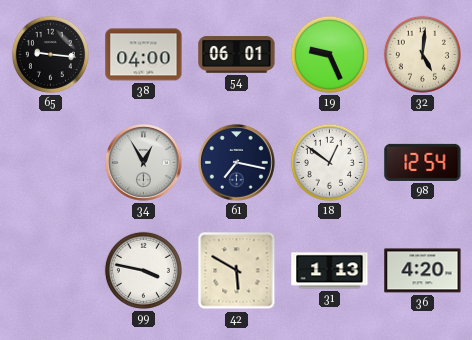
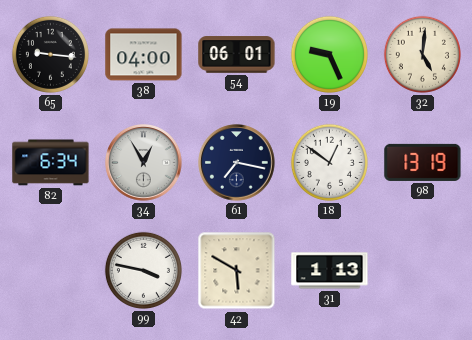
82: none -> 6:34 (51, 163)
98: 12:54 -> 13:19 (423, 162)
36: 4:20 -> none (423, 271)
